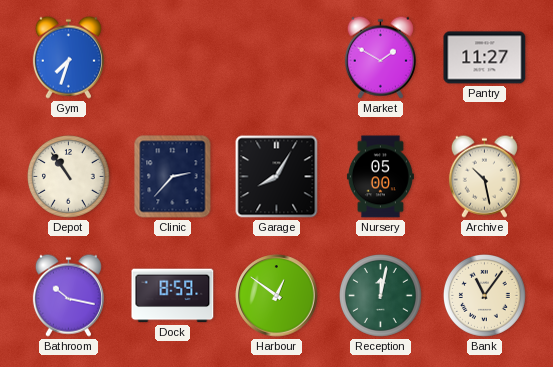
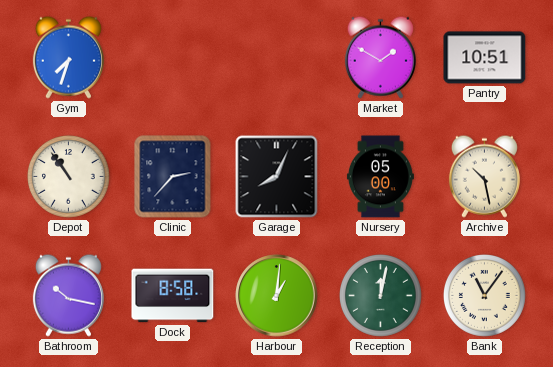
Pantry: 11:27 -> 10:51 (485, 58)
Garage: 8:05 -> 8:04 (277, 177)
Dock: 8:59 -> 8:58 (173, 296)
Harbour: 12:51 -> 1:01 (277, 296)
